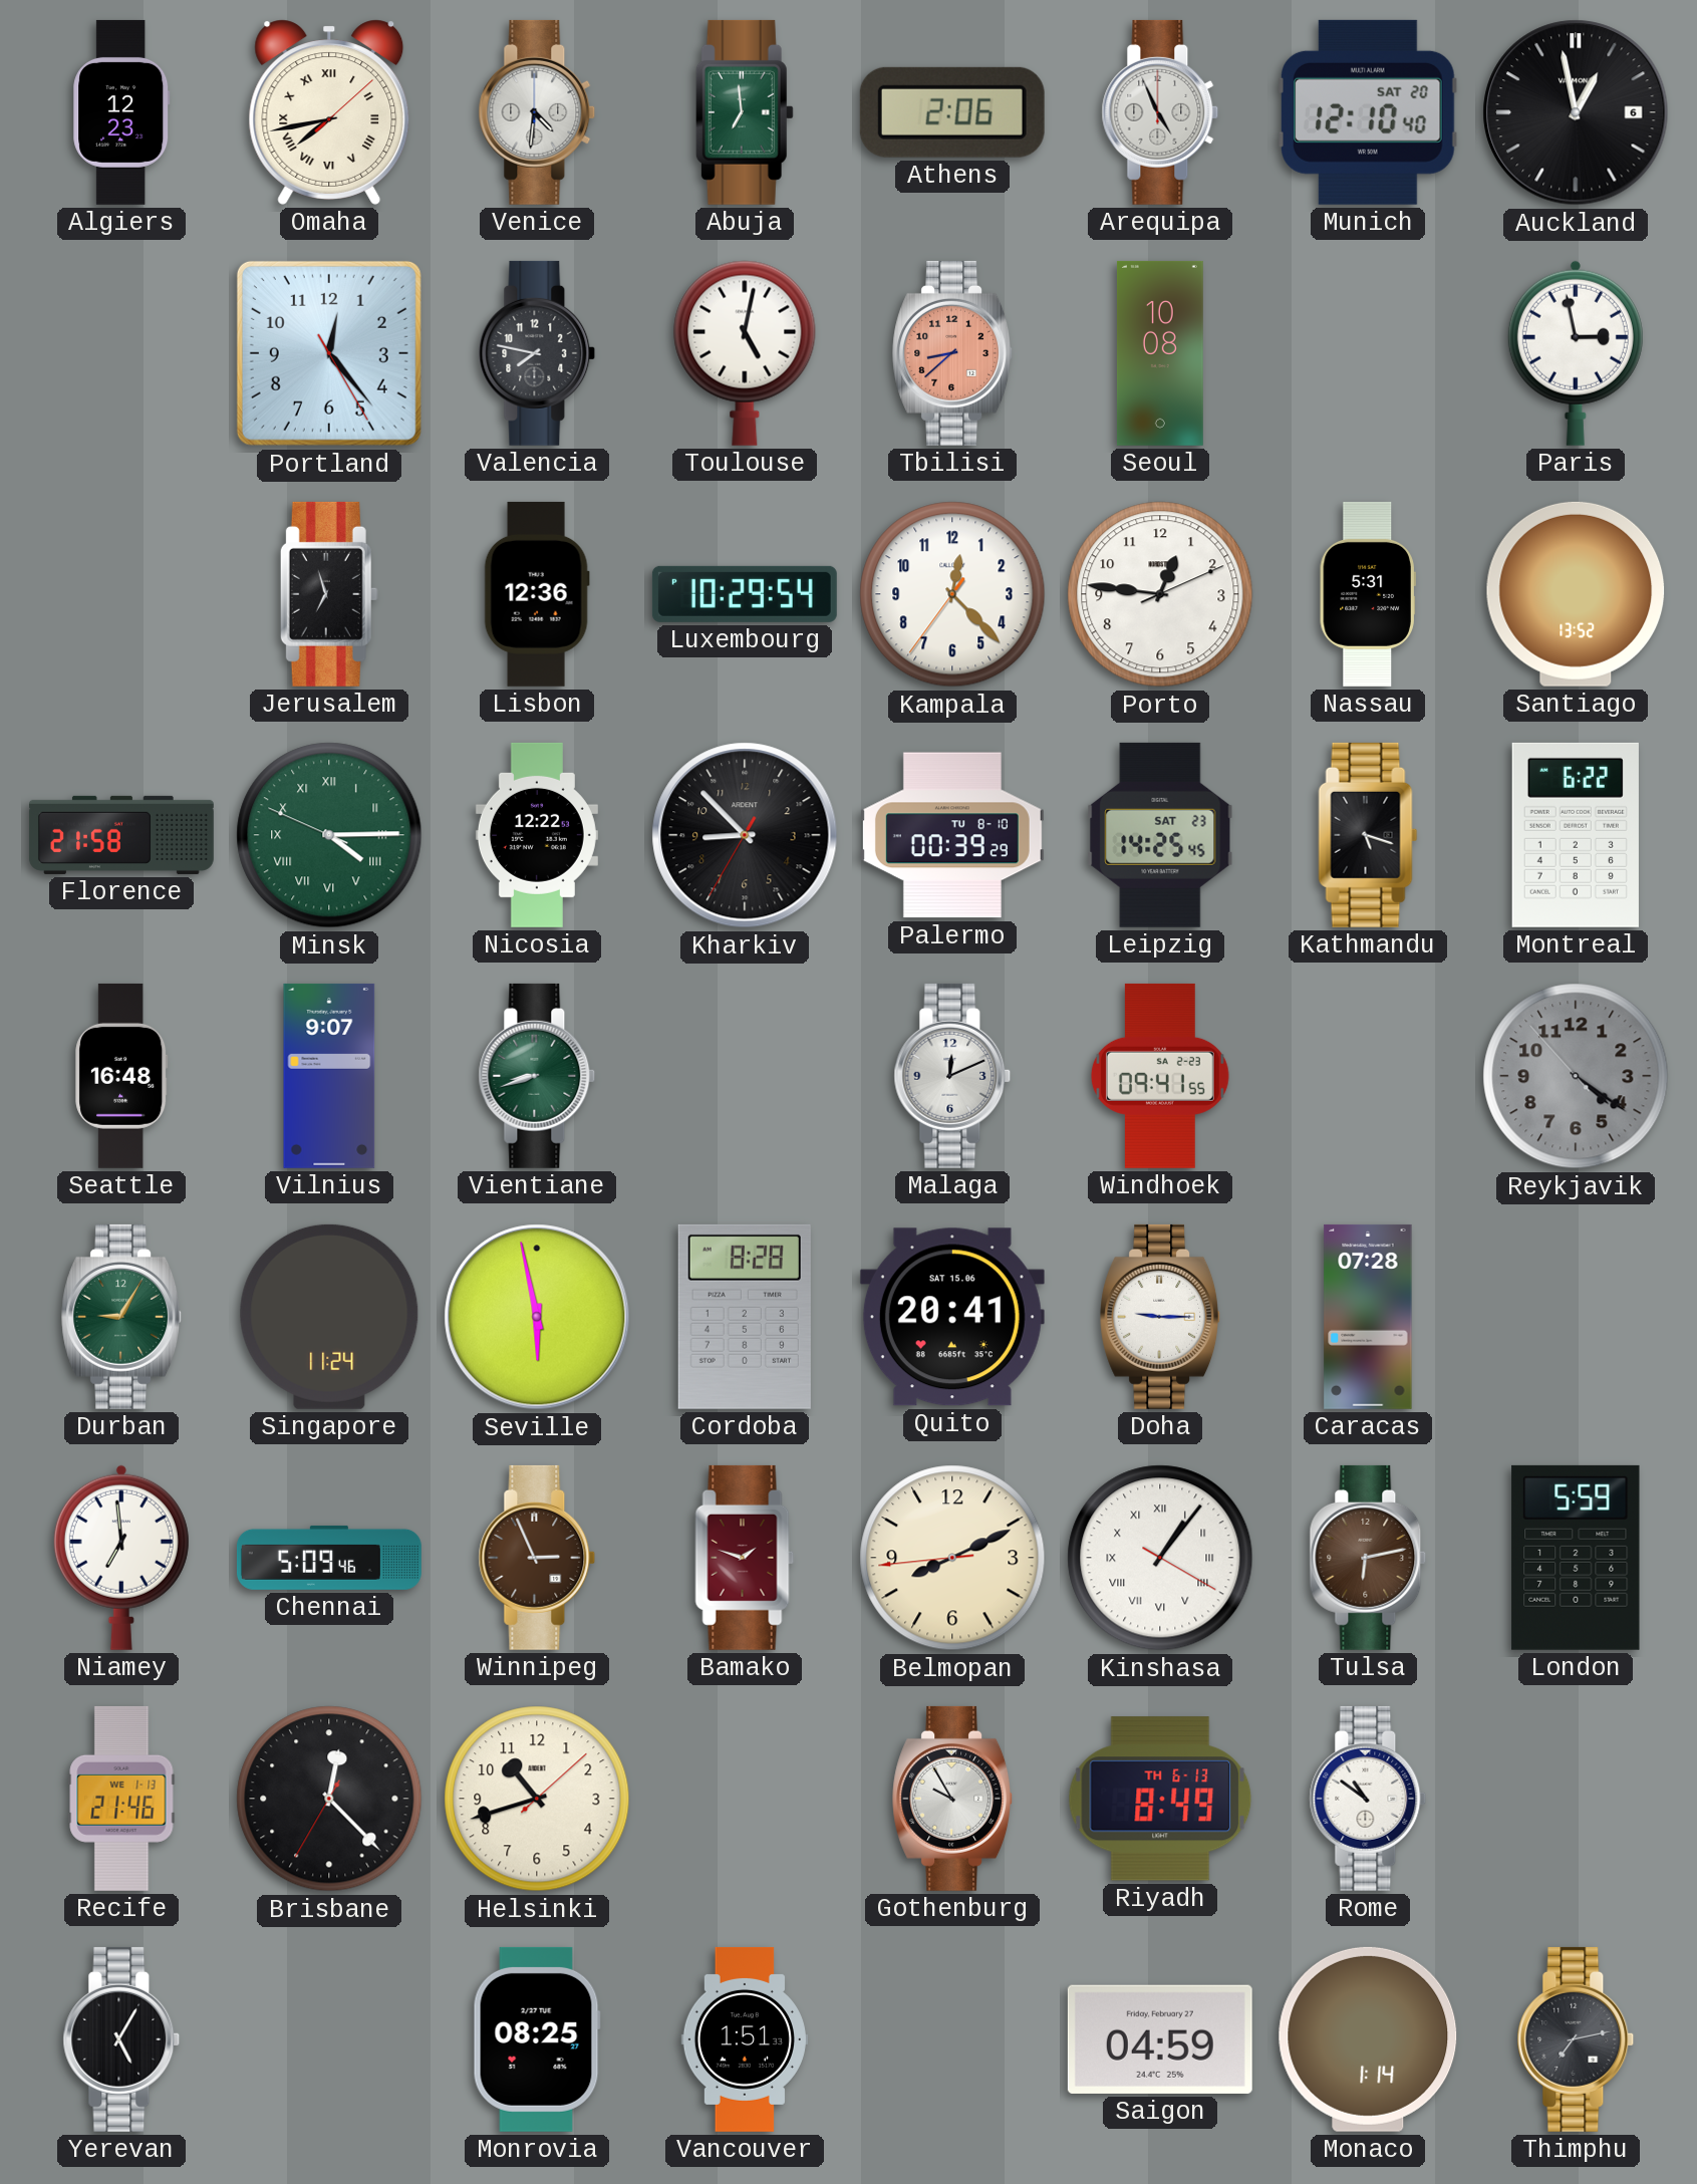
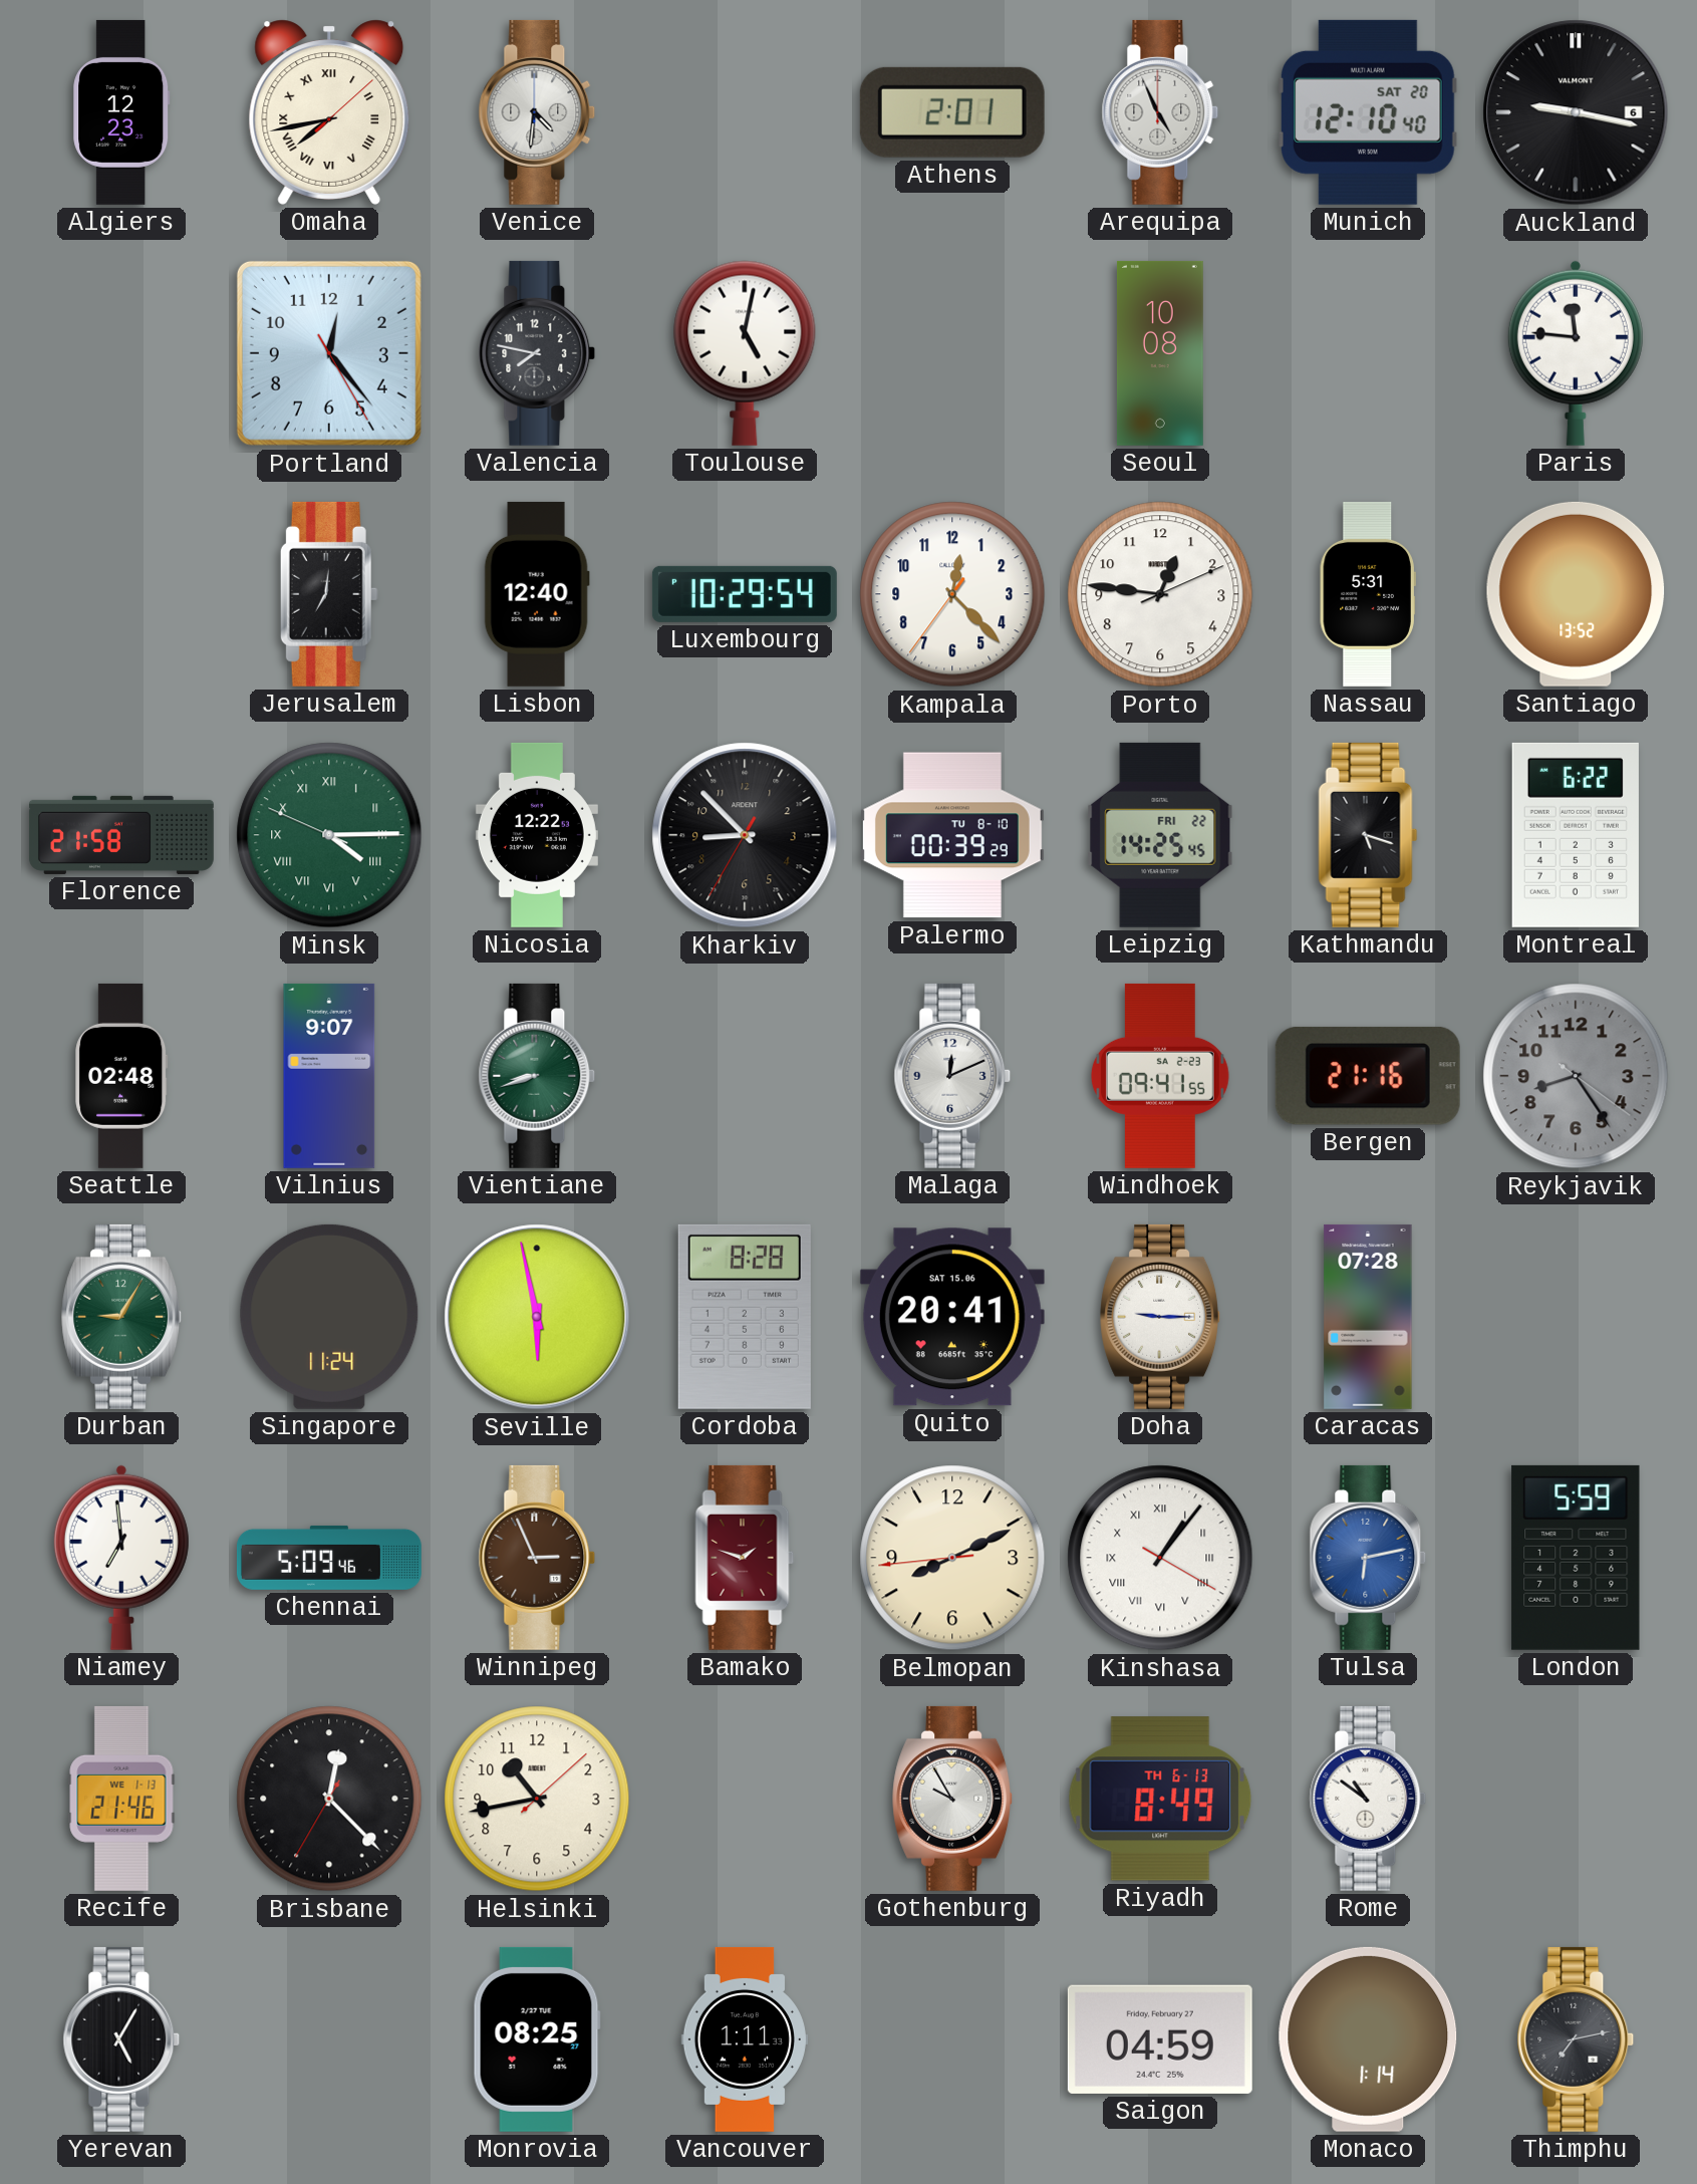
Abuja: 6:59 -> none (745, 112)
Athens: 2:06 -> 2:01 (952, 112)
Auckland: 12:58 -> 9:17 (1576, 112)
Tbilisi: 8:38 -> none (953, 353)
Paris: 2:58 -> 11:46 (1576, 353)
Jerusalem: 6:57 -> 7:01 (329, 594)
Lisbon: 12:36 -> 12:40 (537, 594)
Leipzig date: SAT 23 -> FRI 22 (1160, 835)
Seattle: 16:48 -> 02:48 (121, 1076)
Bergen: none -> 21:16 (1368, 1076)
Reykjavik: 4:20 -> 8:24 (1576, 1076)
Tulsa dial: brown -> blue (1368, 1558)
Helsinki: 10:42 -> 10:43 (537, 1799)
Vancouver: 1:51 -> 1:11 (745, 2039)
